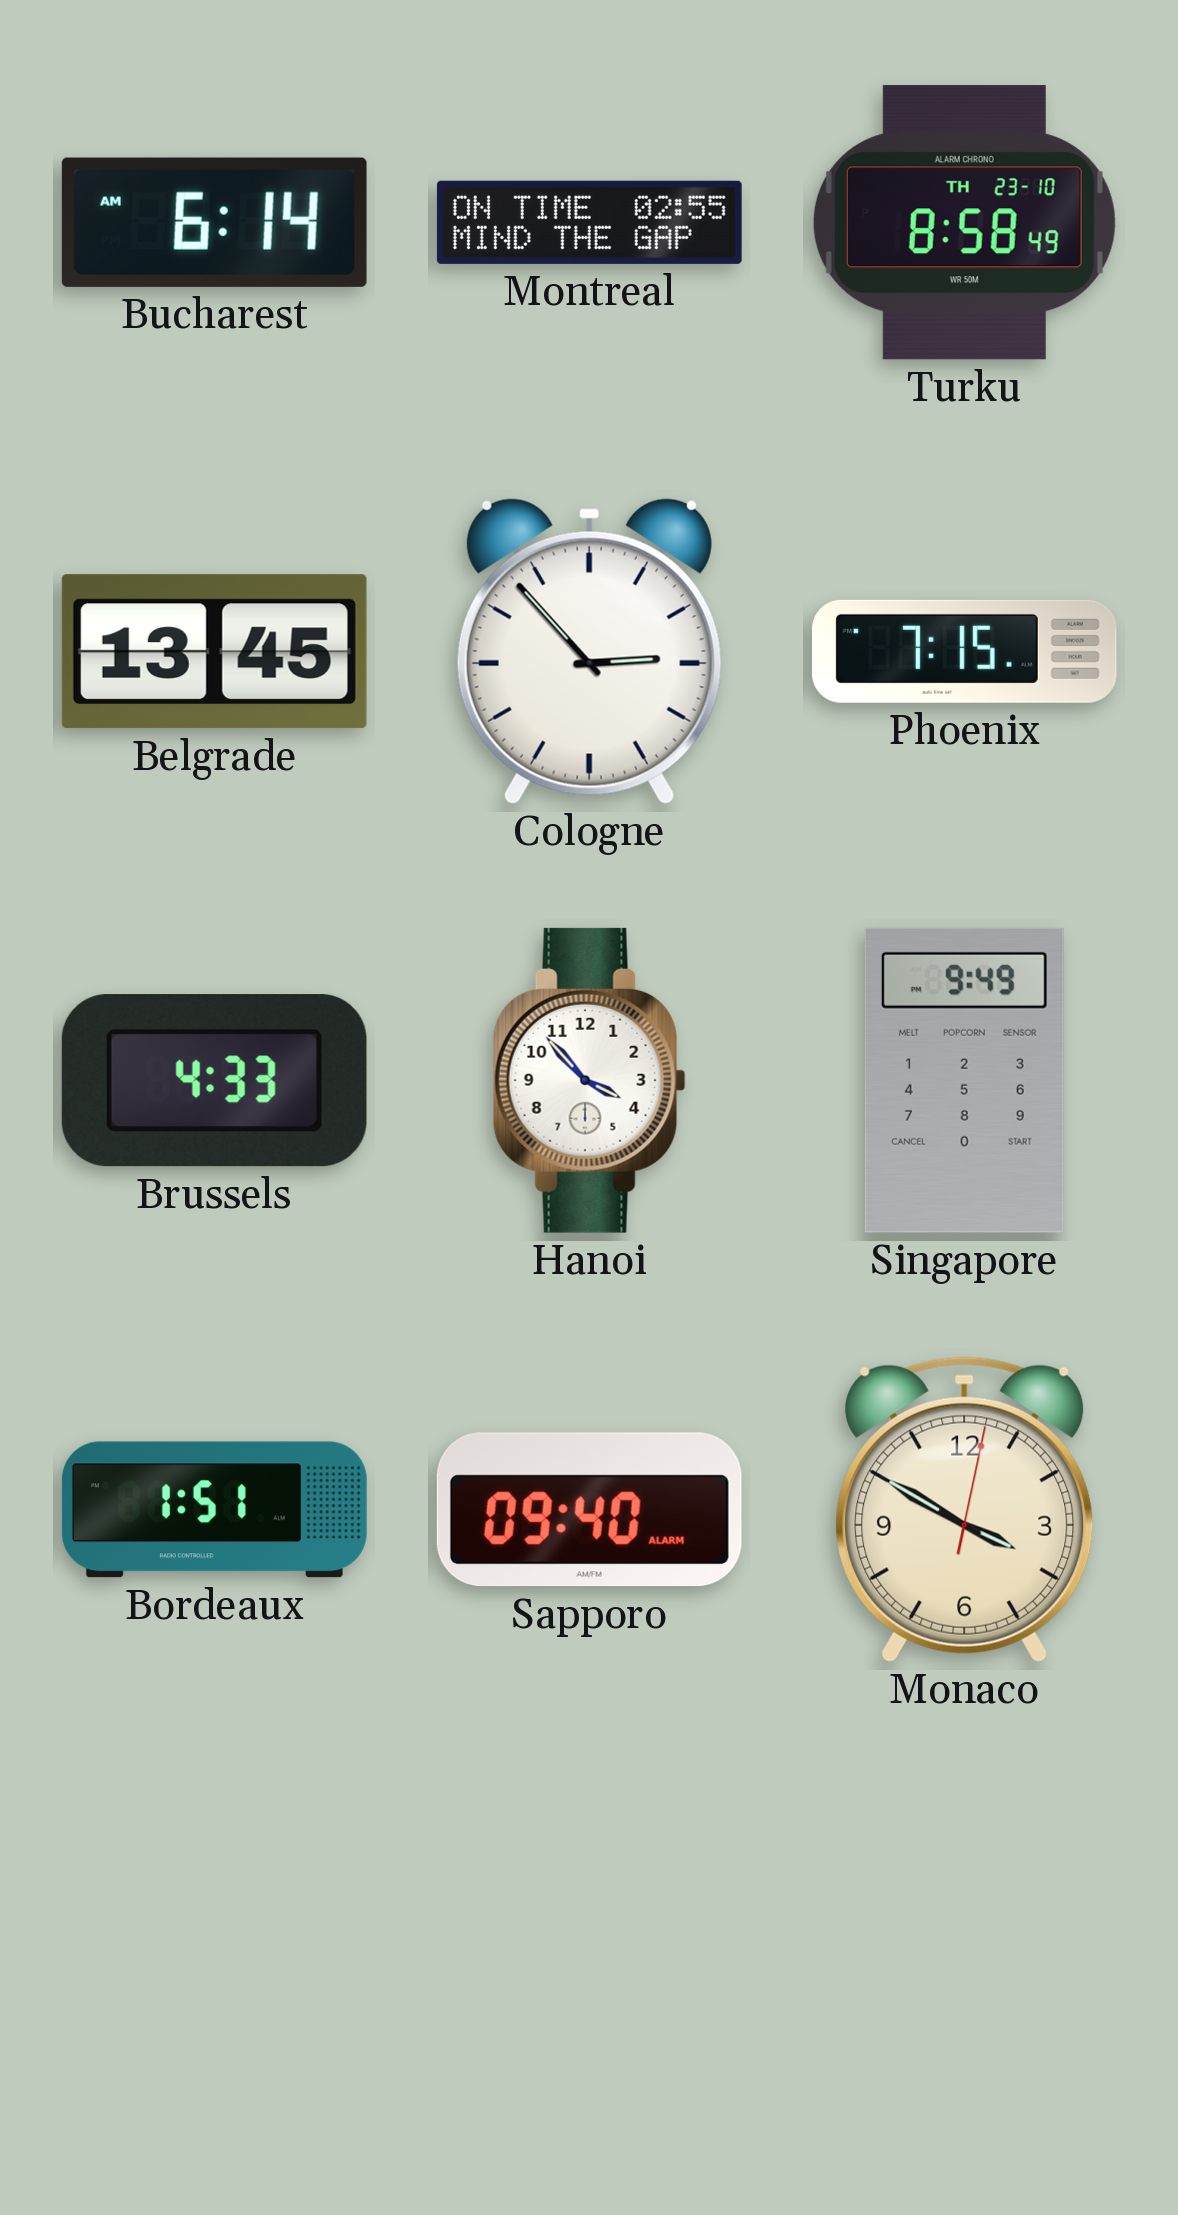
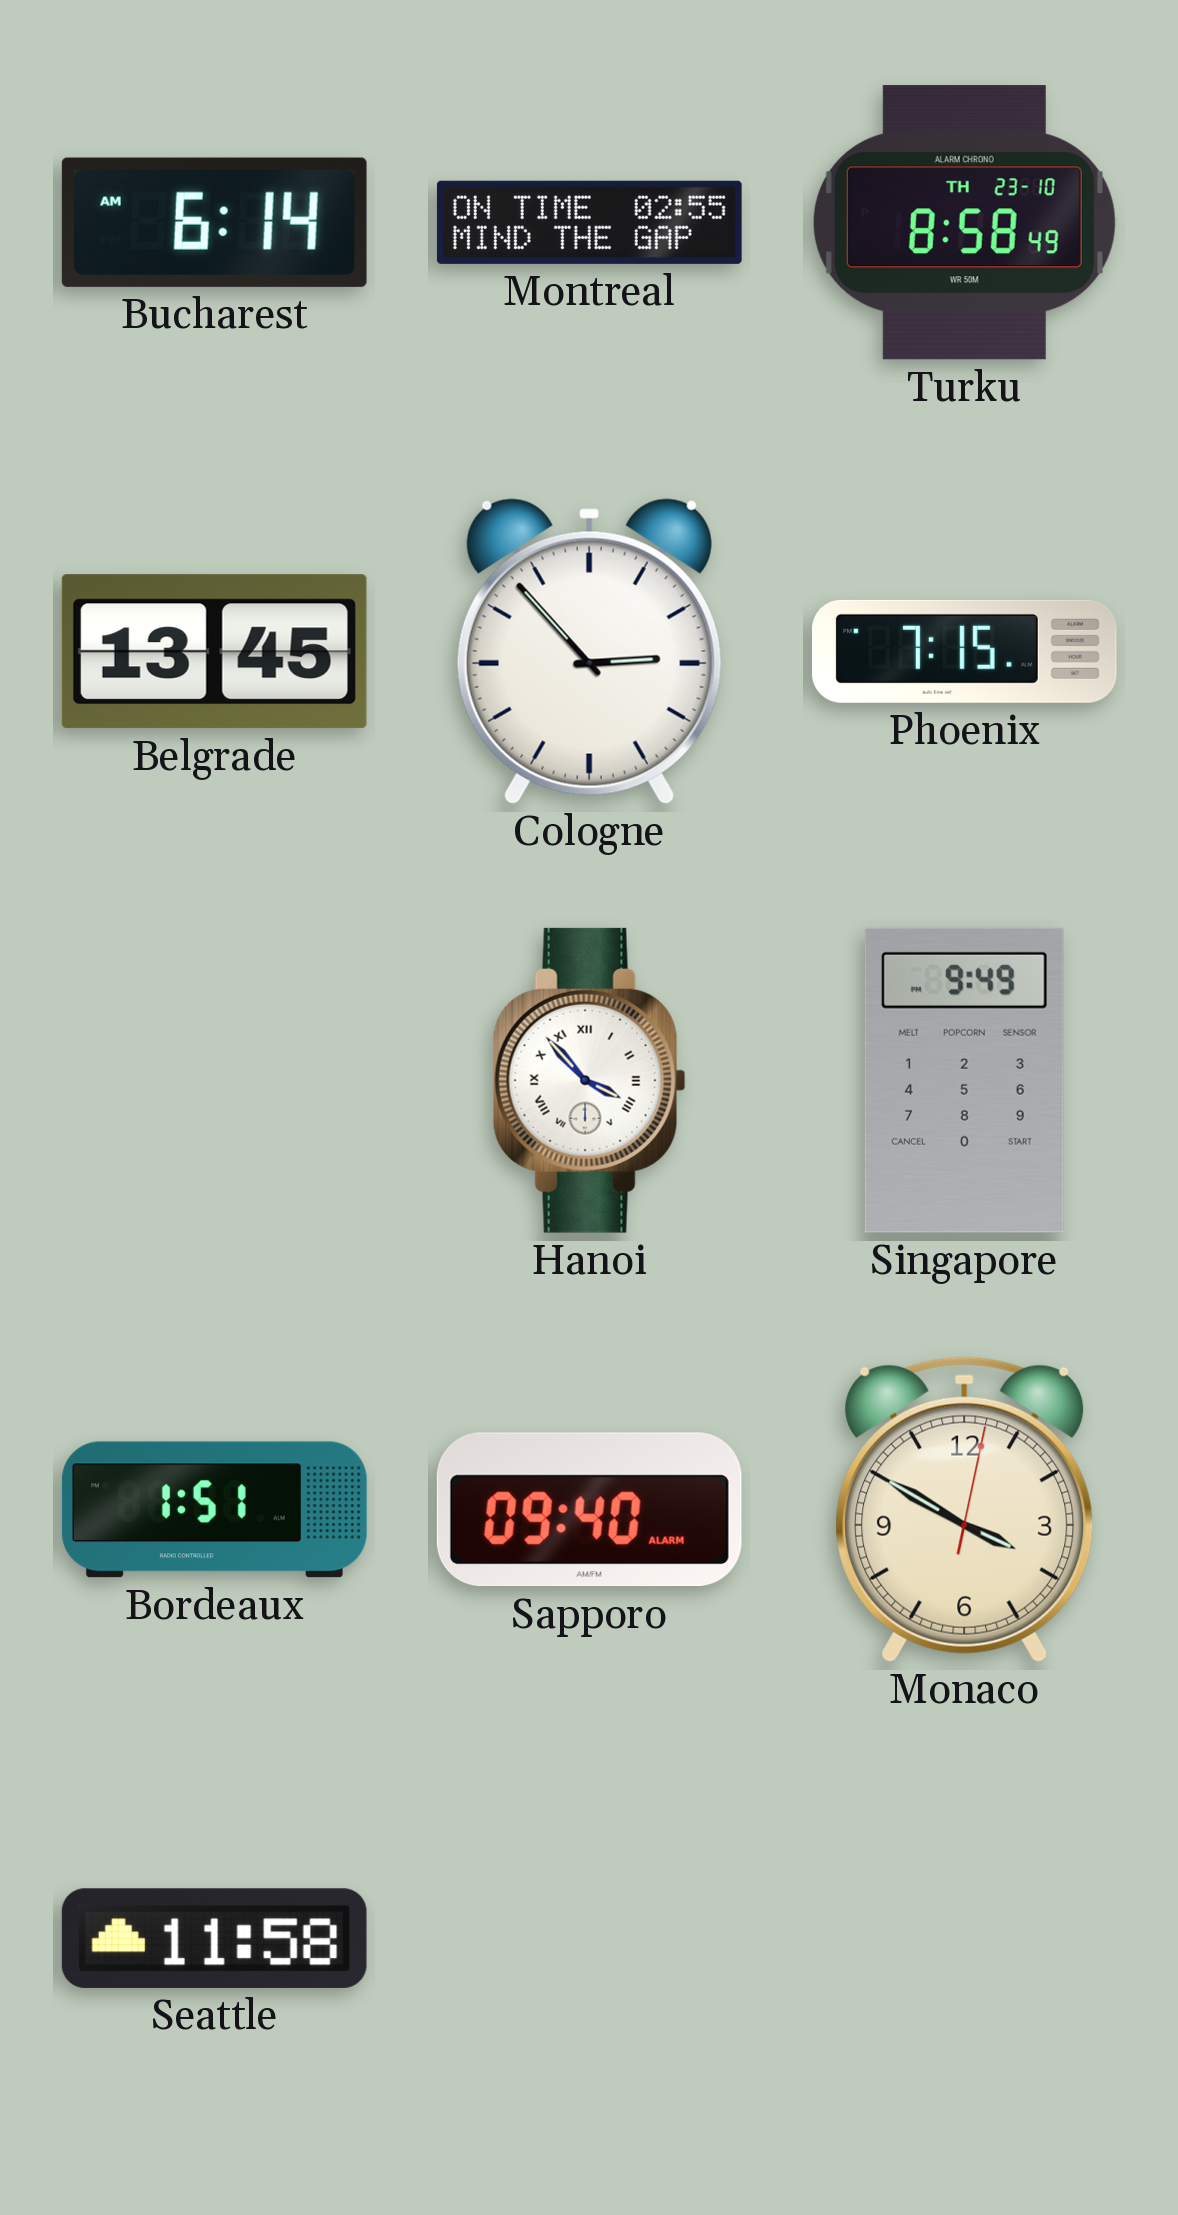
Brussels: 4:33 -> none (214, 1081)
Hanoi numerals: Arabic -> Roman (589, 1080)
Seattle: none -> 11:58 (214, 1938)
